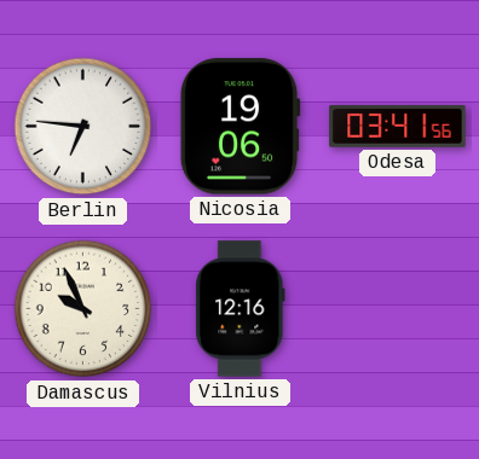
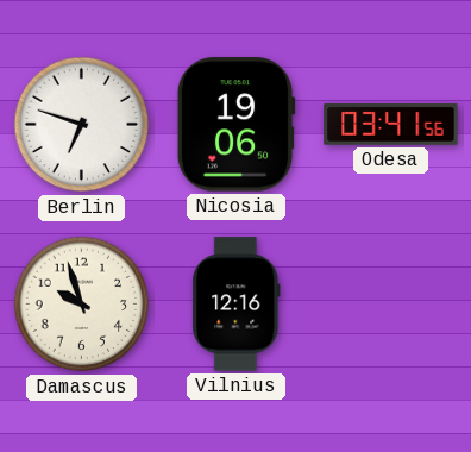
Berlin: 6:46 -> 6:48 (82, 125)
Damascus: 9:56 -> 9:57 (82, 305)
